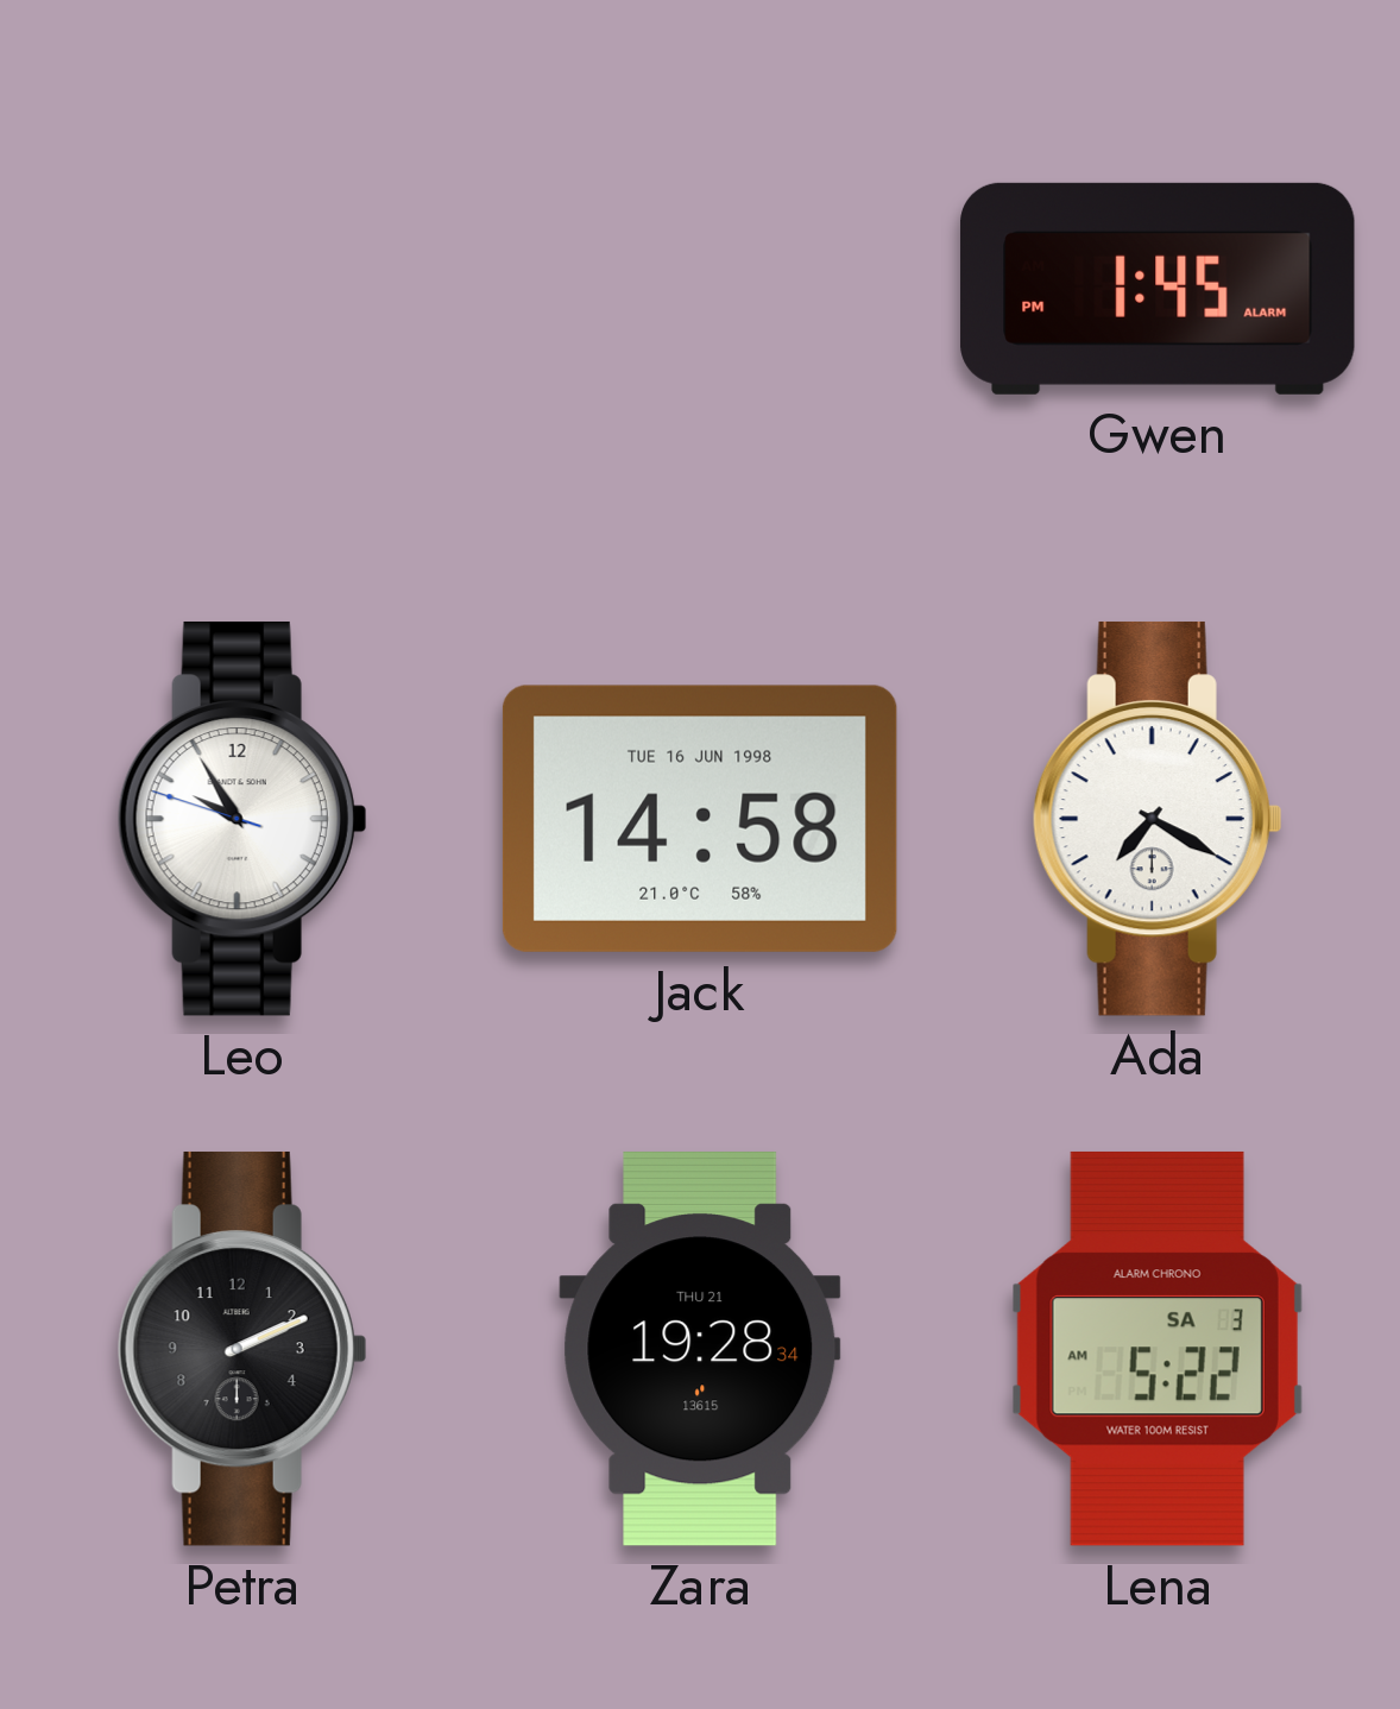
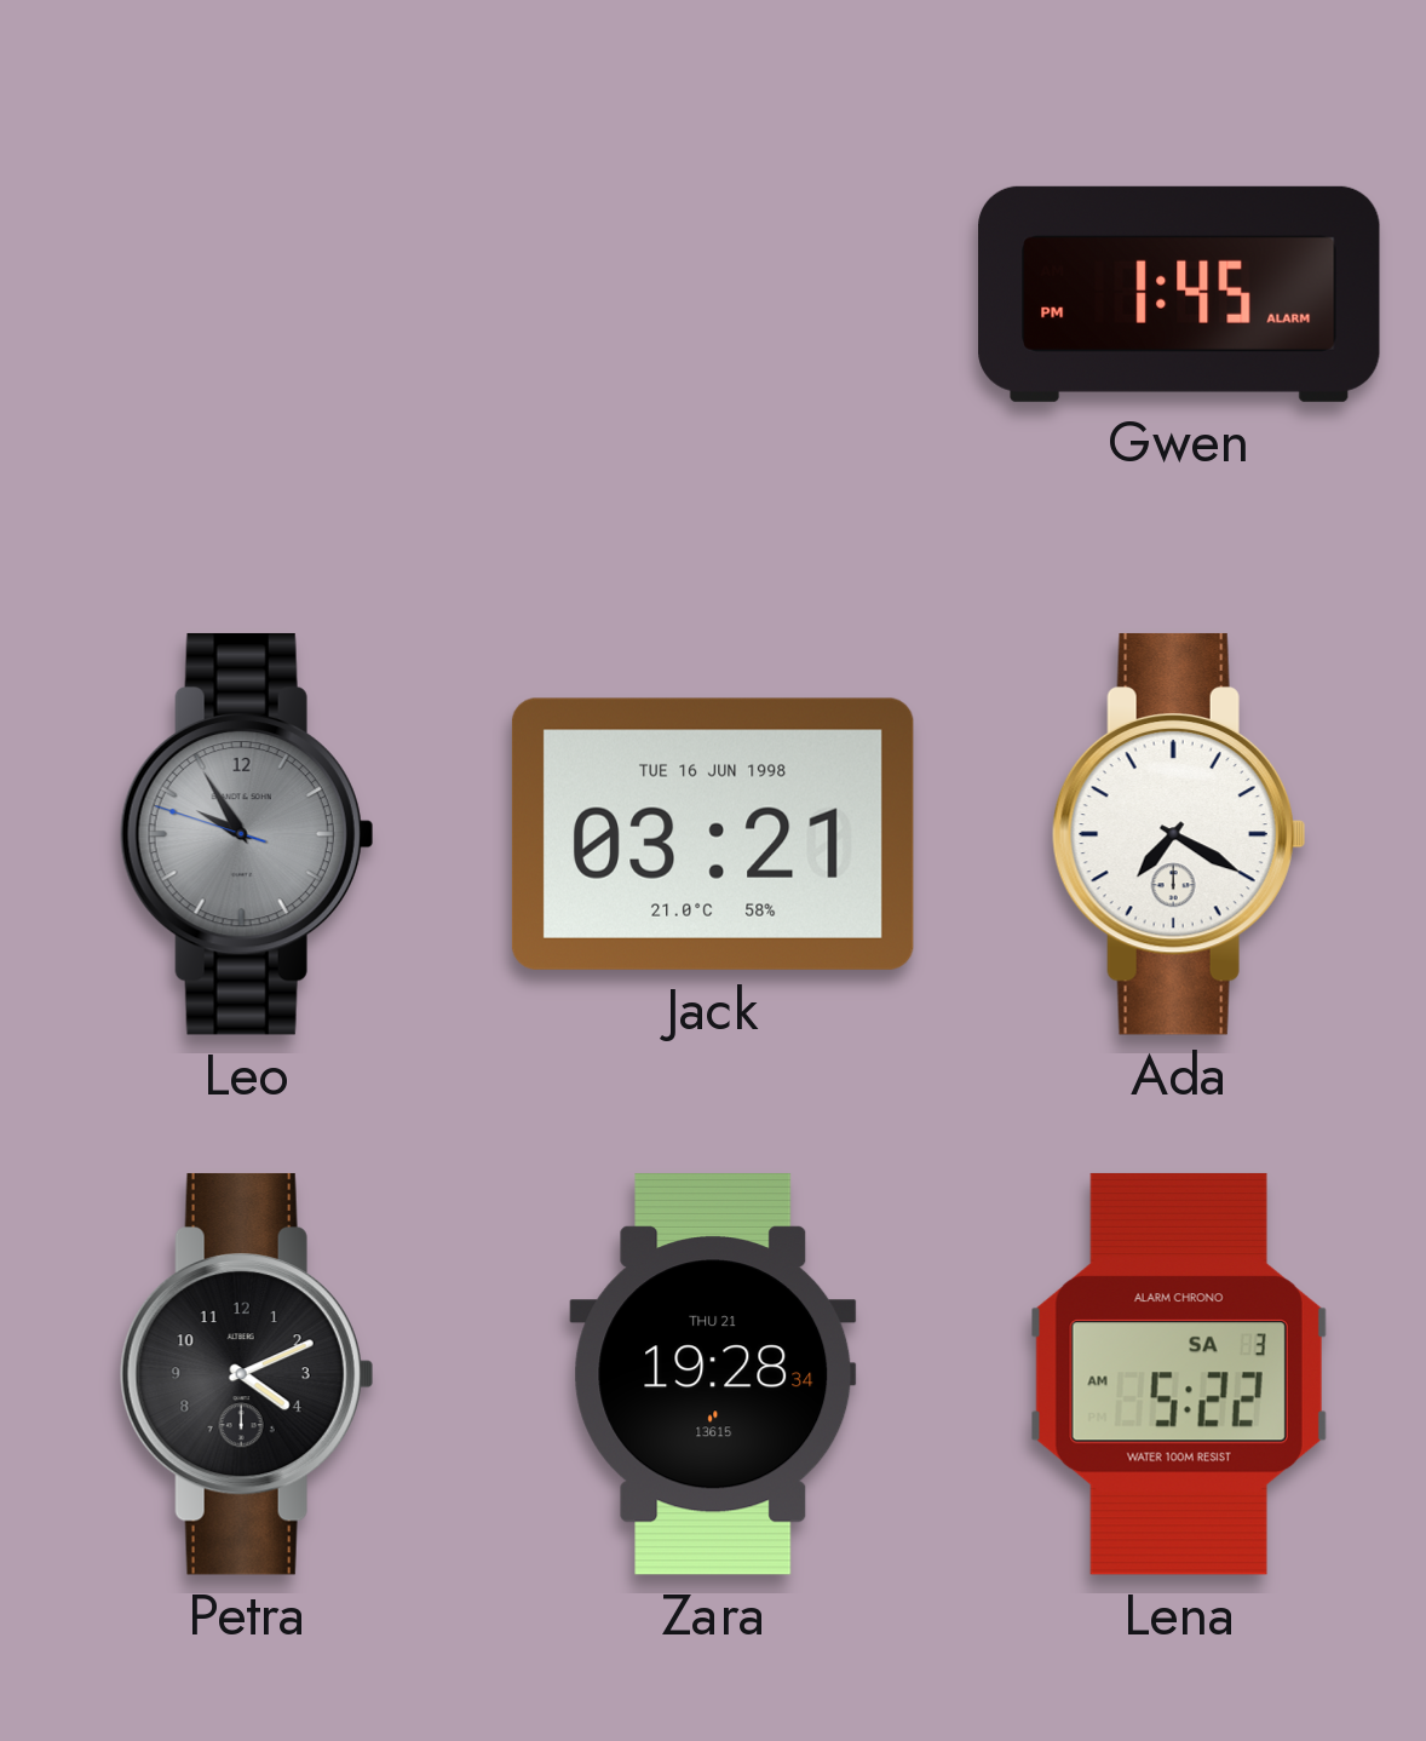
Leo dial: white -> grey (247, 834)
Jack: 14:58 -> 03:21 (713, 834)
Petra: 2:11 -> 4:11 (247, 1374)
